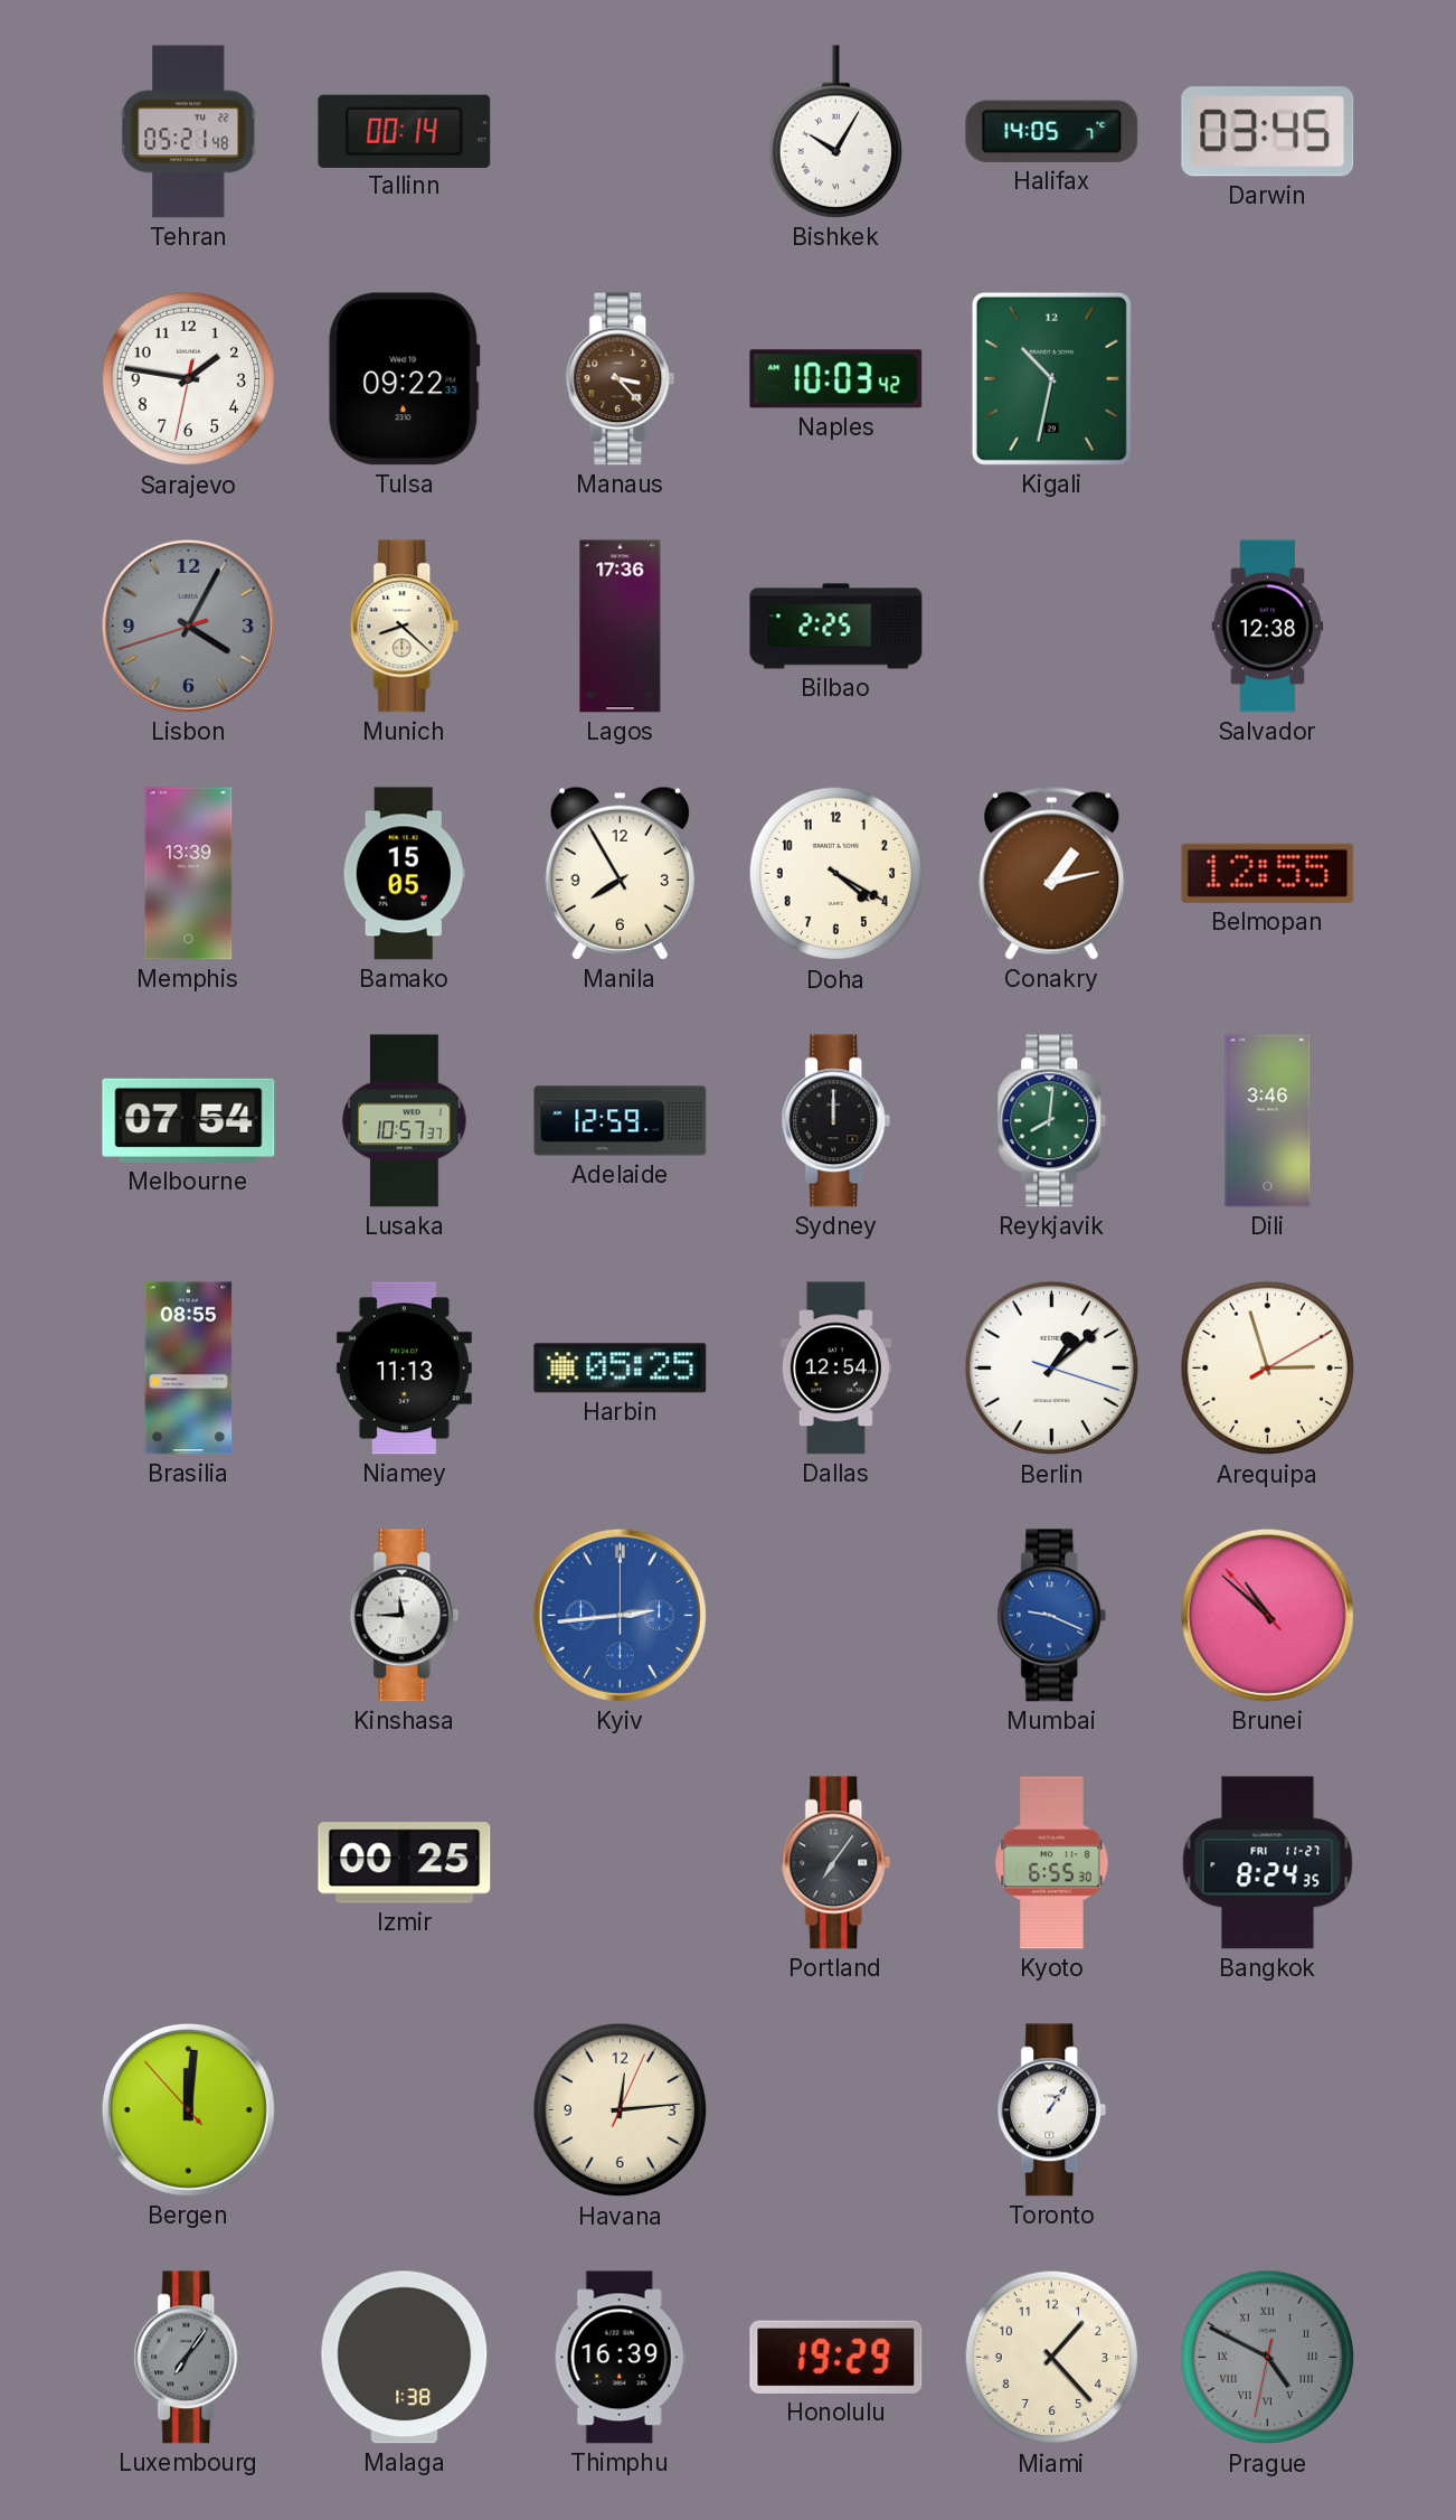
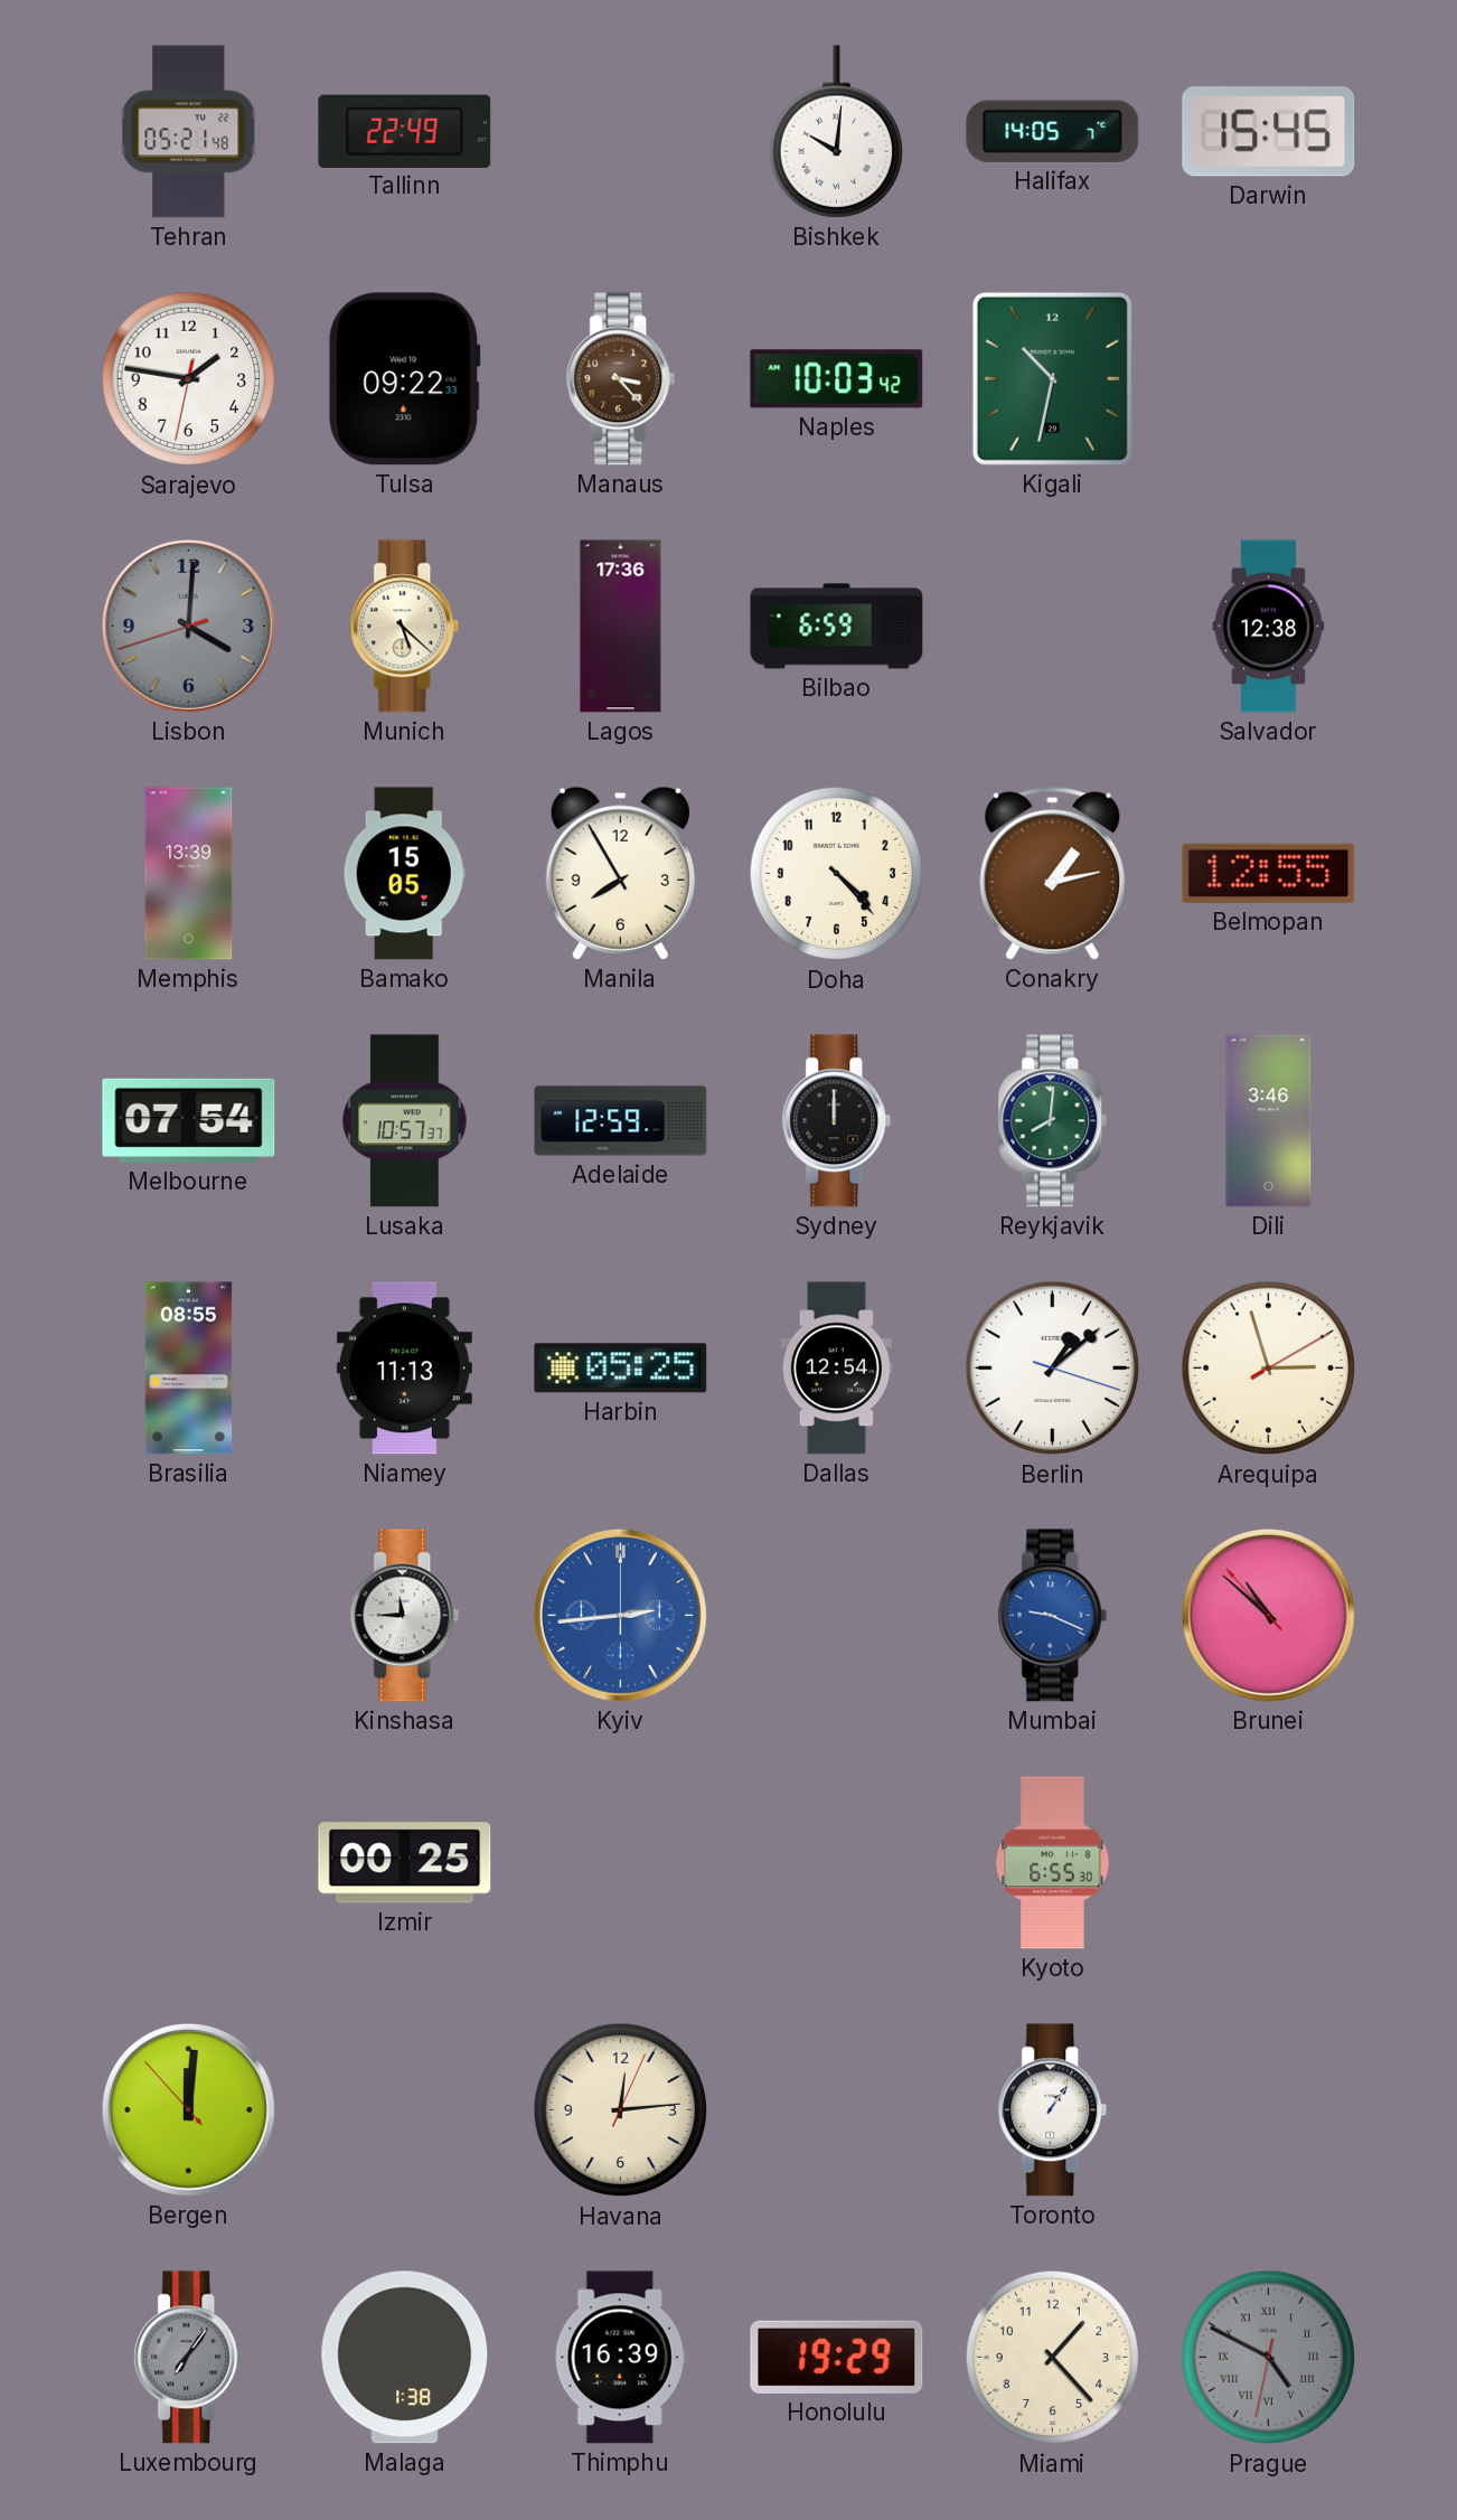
Tallinn: 00:14 -> 22:49 (405, 131)
Bishkek: 10:05 -> 10:01 (836, 132)
Darwin: 03:45 -> 15:45 (1269, 132)
Lisbon: 4:04 -> 4:00 (188, 626)
Munich: 8:22 -> 5:22 (405, 627)
Bilbao: 2:25 -> 6:59 (837, 627)
Doha: 4:20 -> 4:23 (837, 874)
Portland: 7:06 -> none (836, 1863)
Bangkok: 8:24 -> none (1268, 1863)
